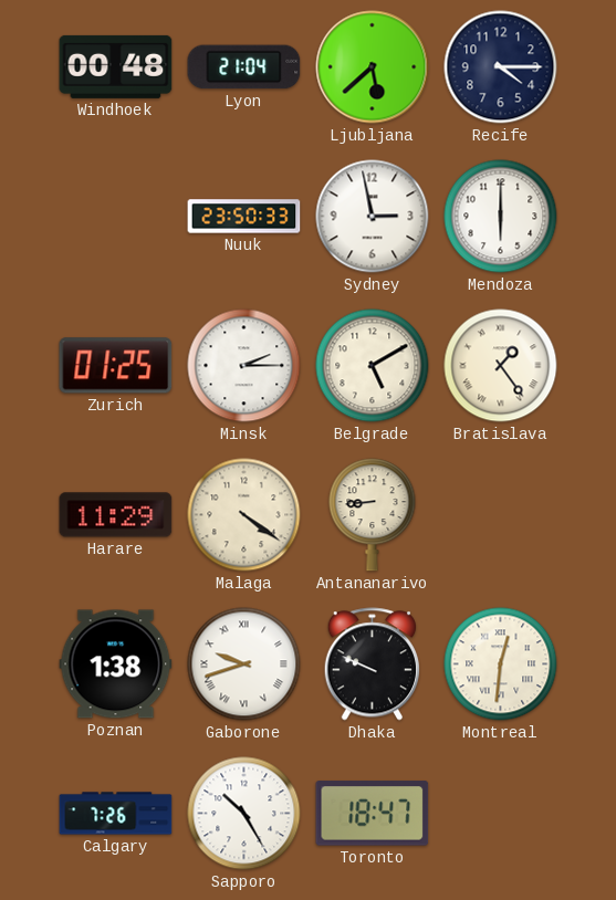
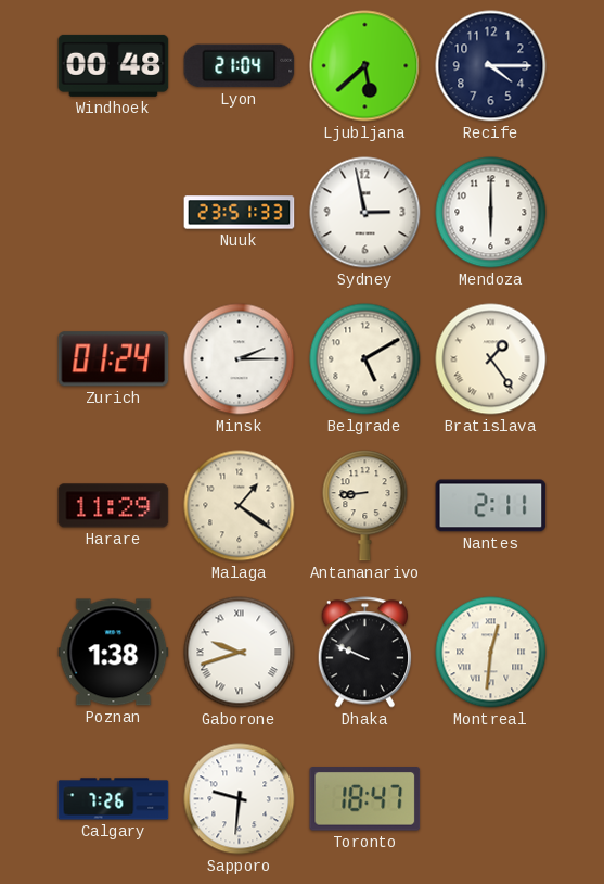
Nuuk: 23:50 -> 23:51 (240, 213)
Zurich: 01:25 -> 01:24 (114, 359)
Malaga: 4:21 -> 1:21 (240, 506)
Nantes: none -> 2:11 (491, 506)
Sapporo: 10:25 -> 9:31 (240, 799)
